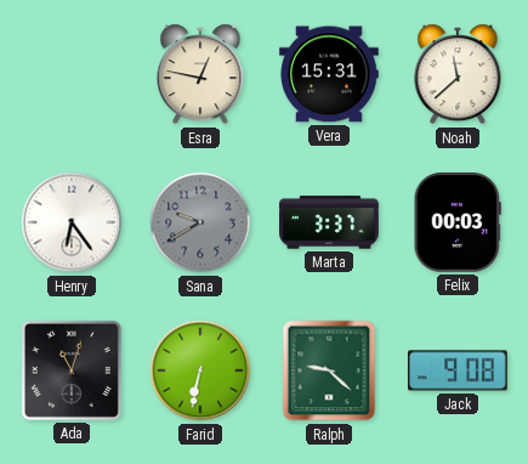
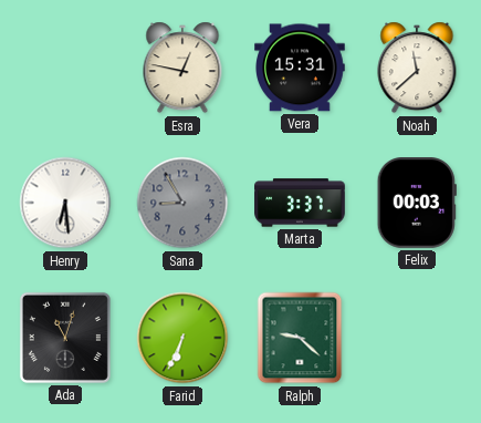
Henry: 6:24 -> 6:29 (65, 203)
Sana: 9:40 -> 8:55 (182, 203)
Farid: 6:32 -> 6:34 (182, 338)
Jack: 9:08 -> none (459, 370)
